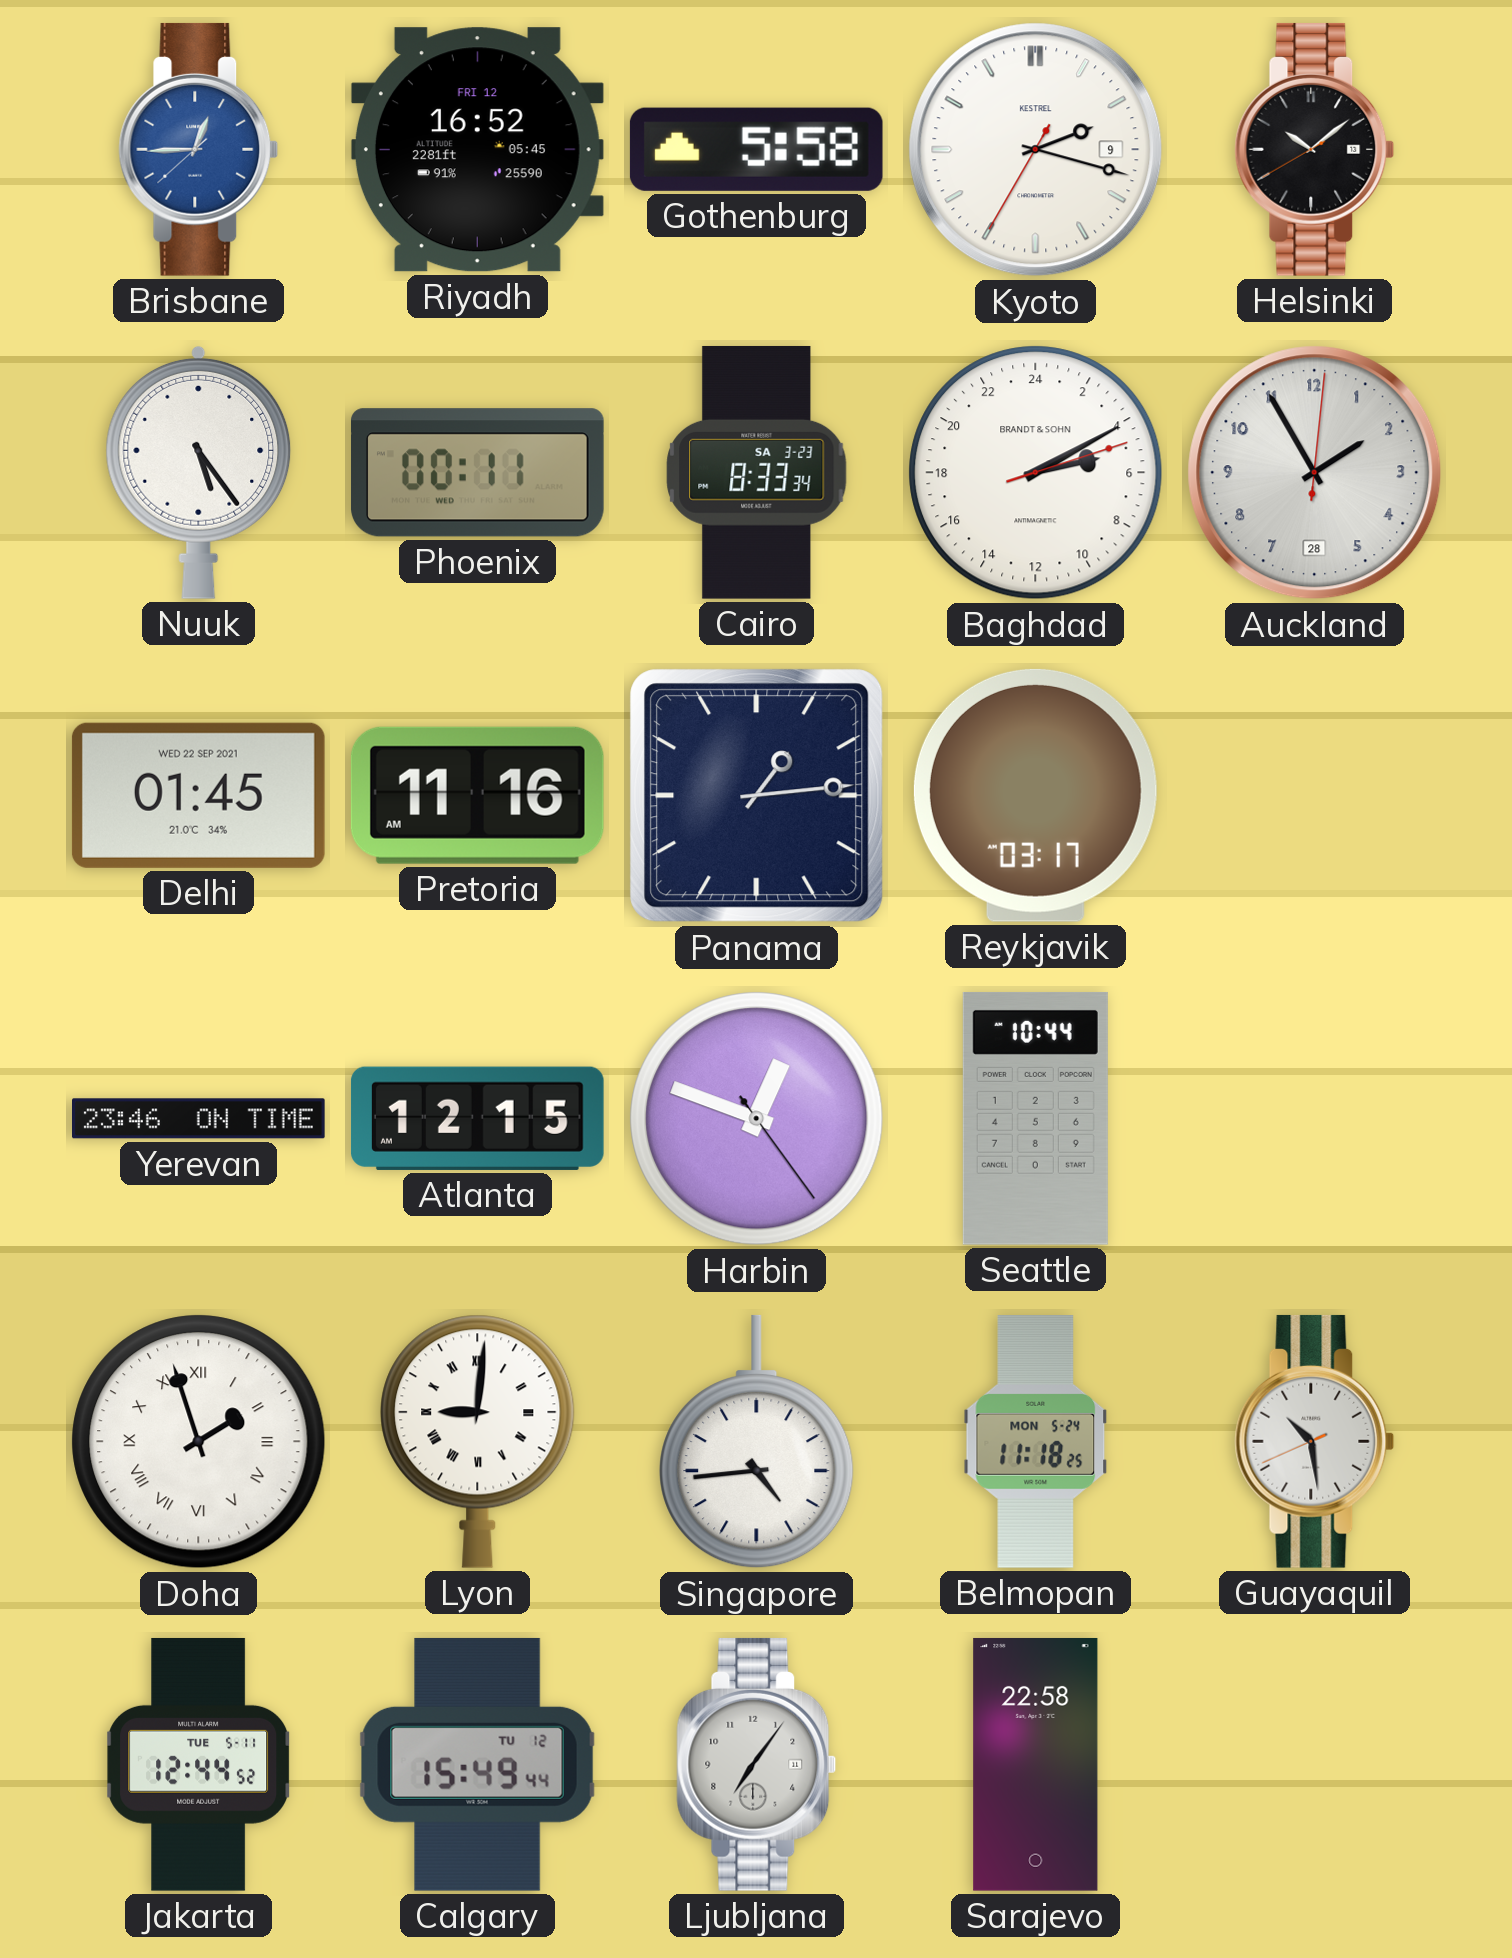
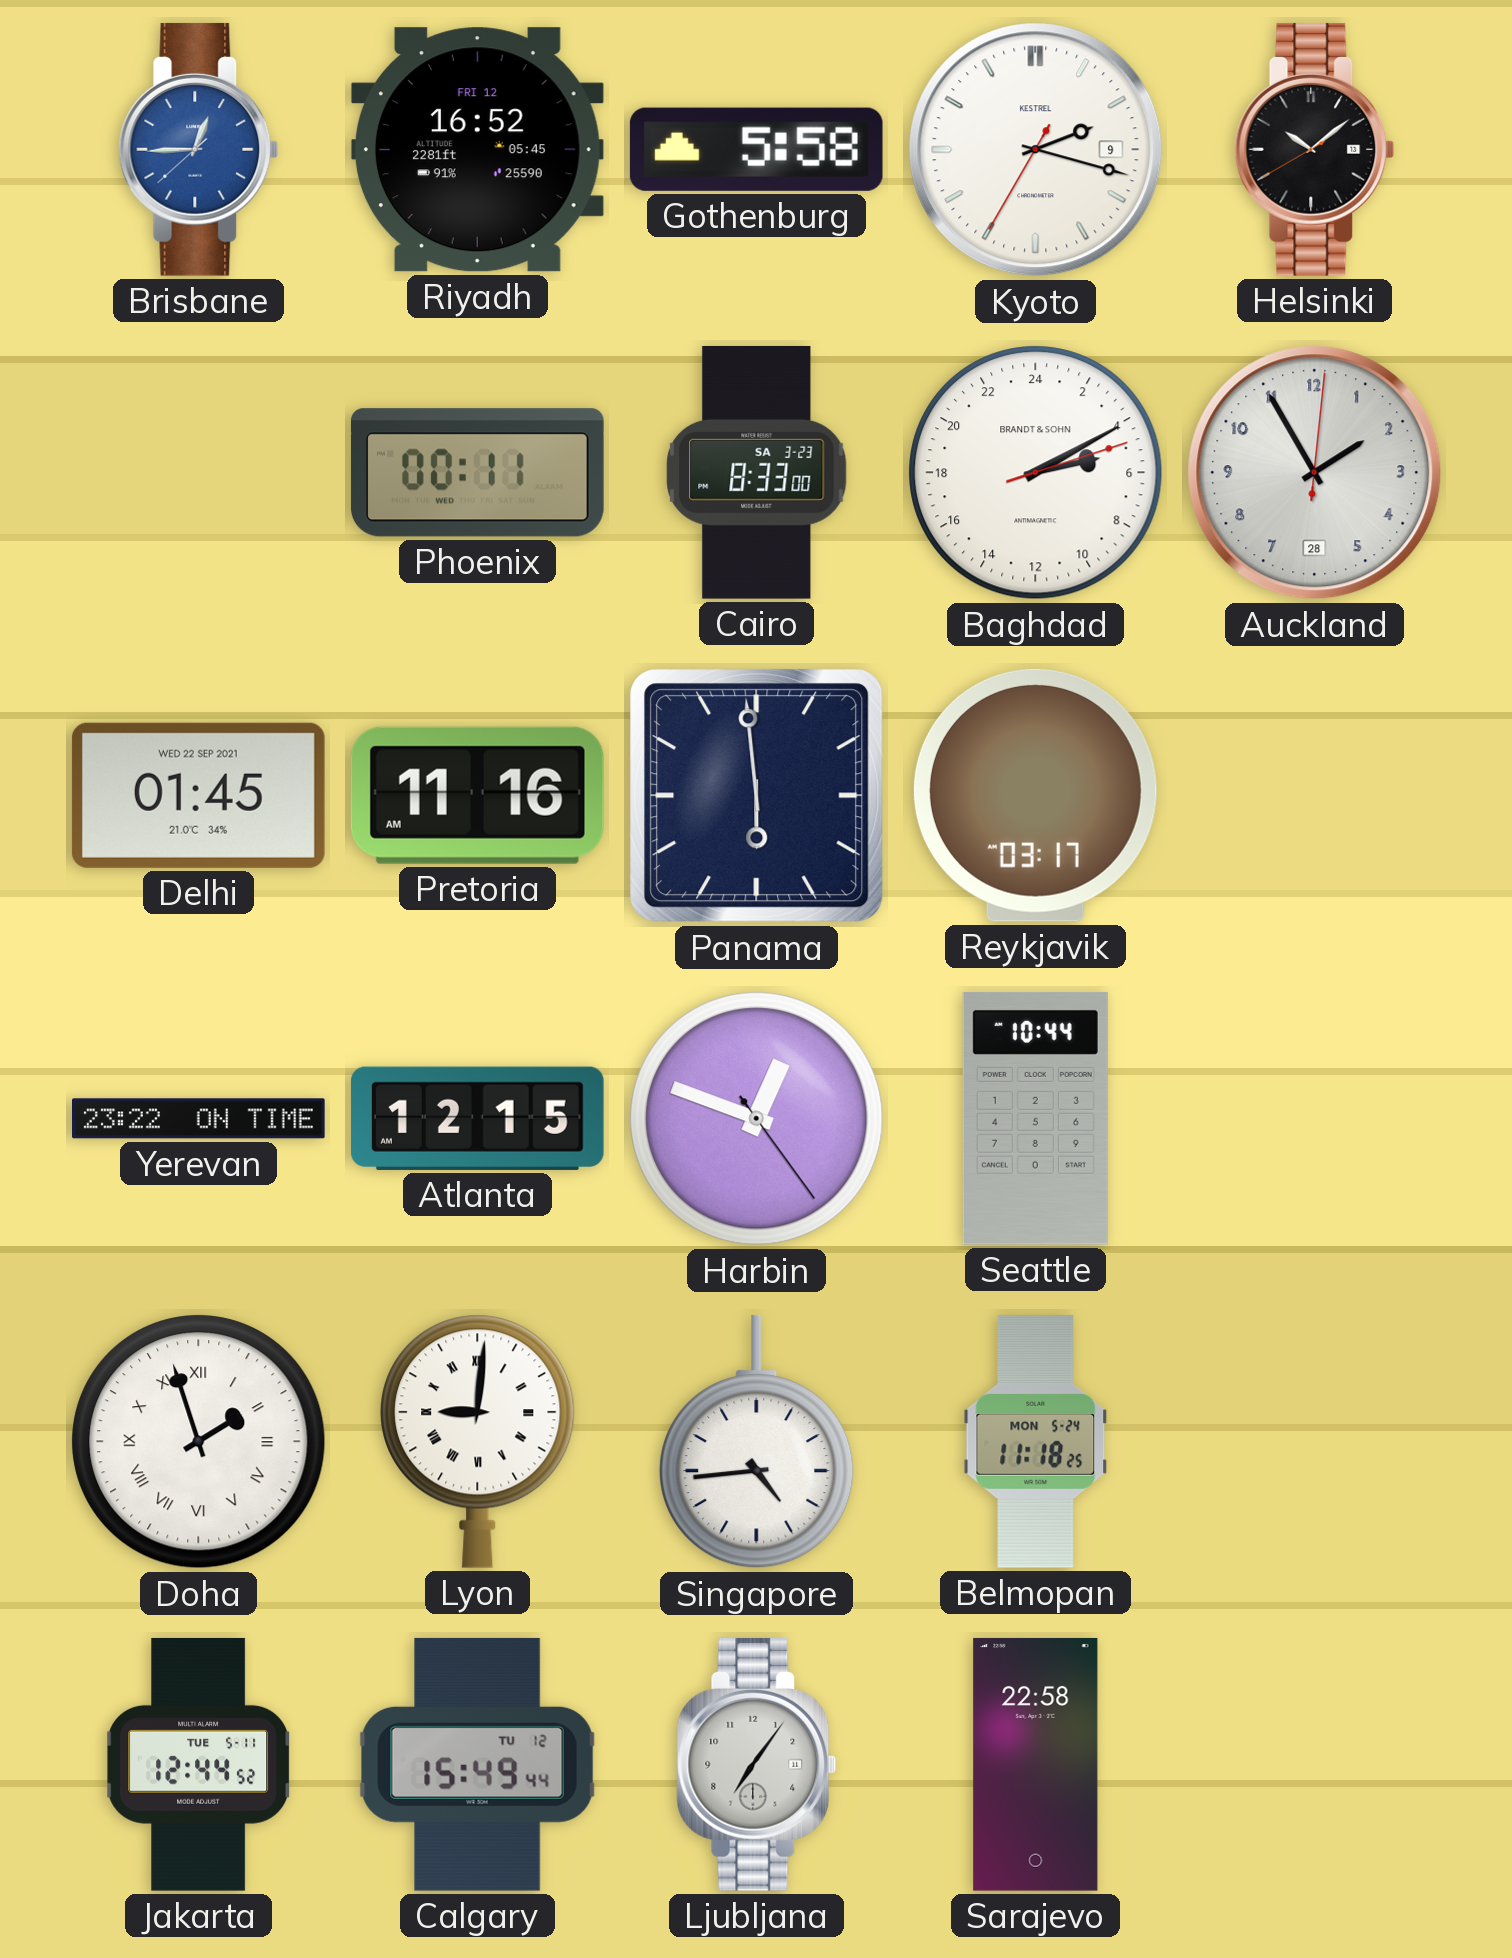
Nuuk: 5:24 -> none (199, 472)
Cairo: 8:33:34 -> 8:33:00 (757, 472)
Panama: 1:14 -> 5:59 (757, 796)
Yerevan: 23:46 -> 23:22 (199, 1119)
Guayaquil: 10:28 -> none (1315, 1441)
